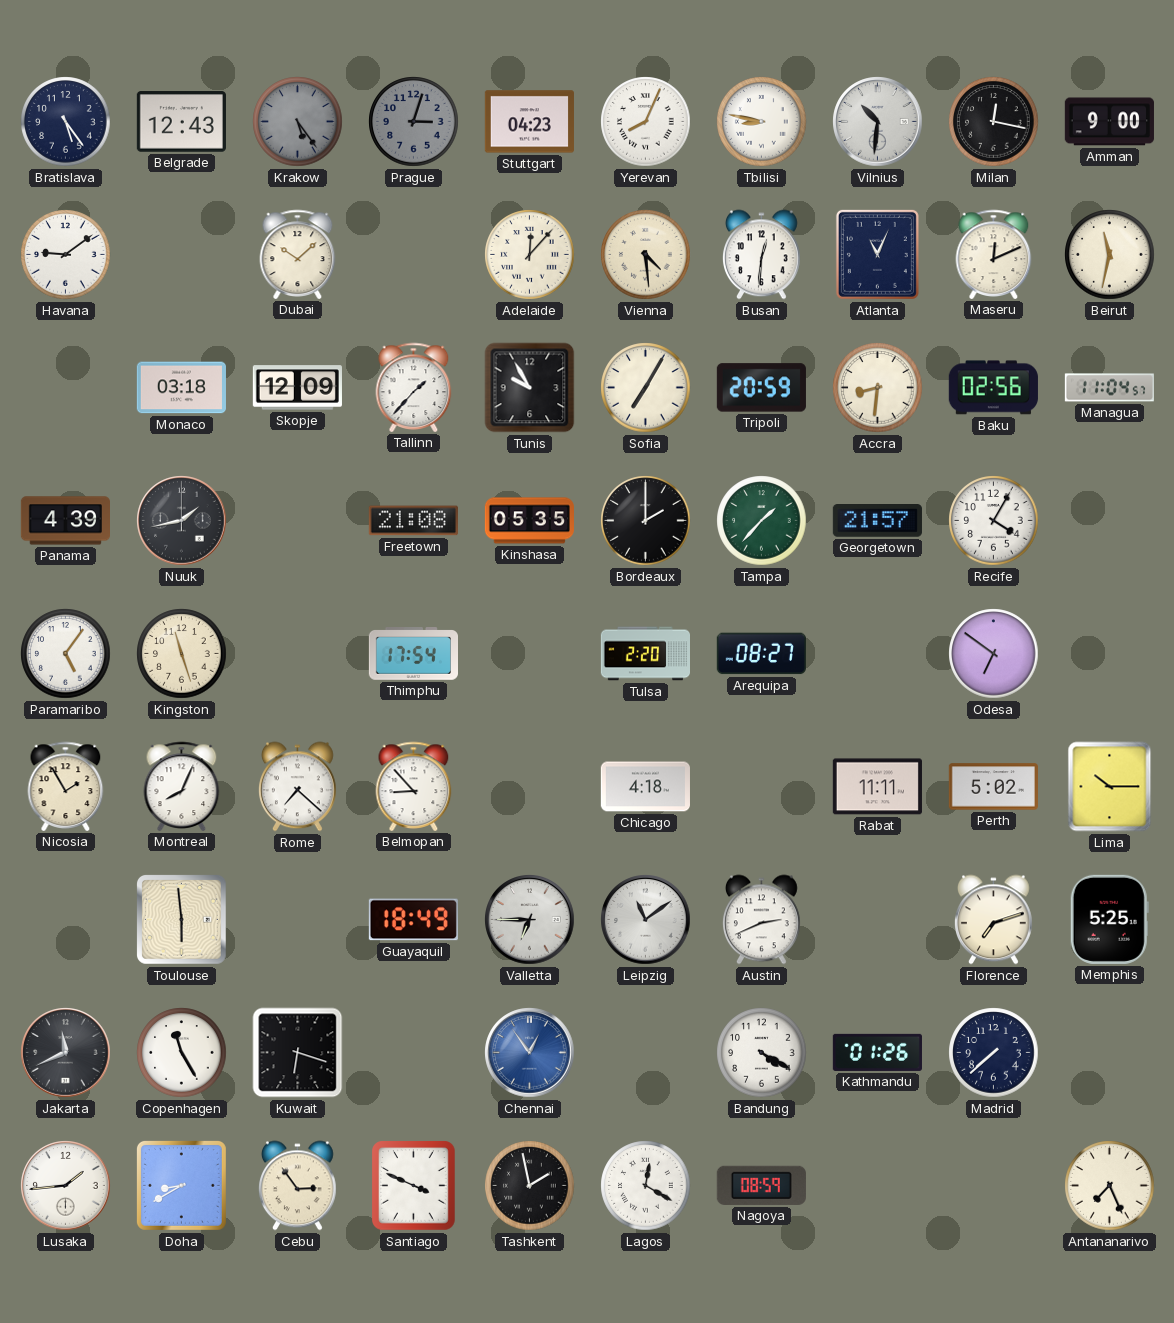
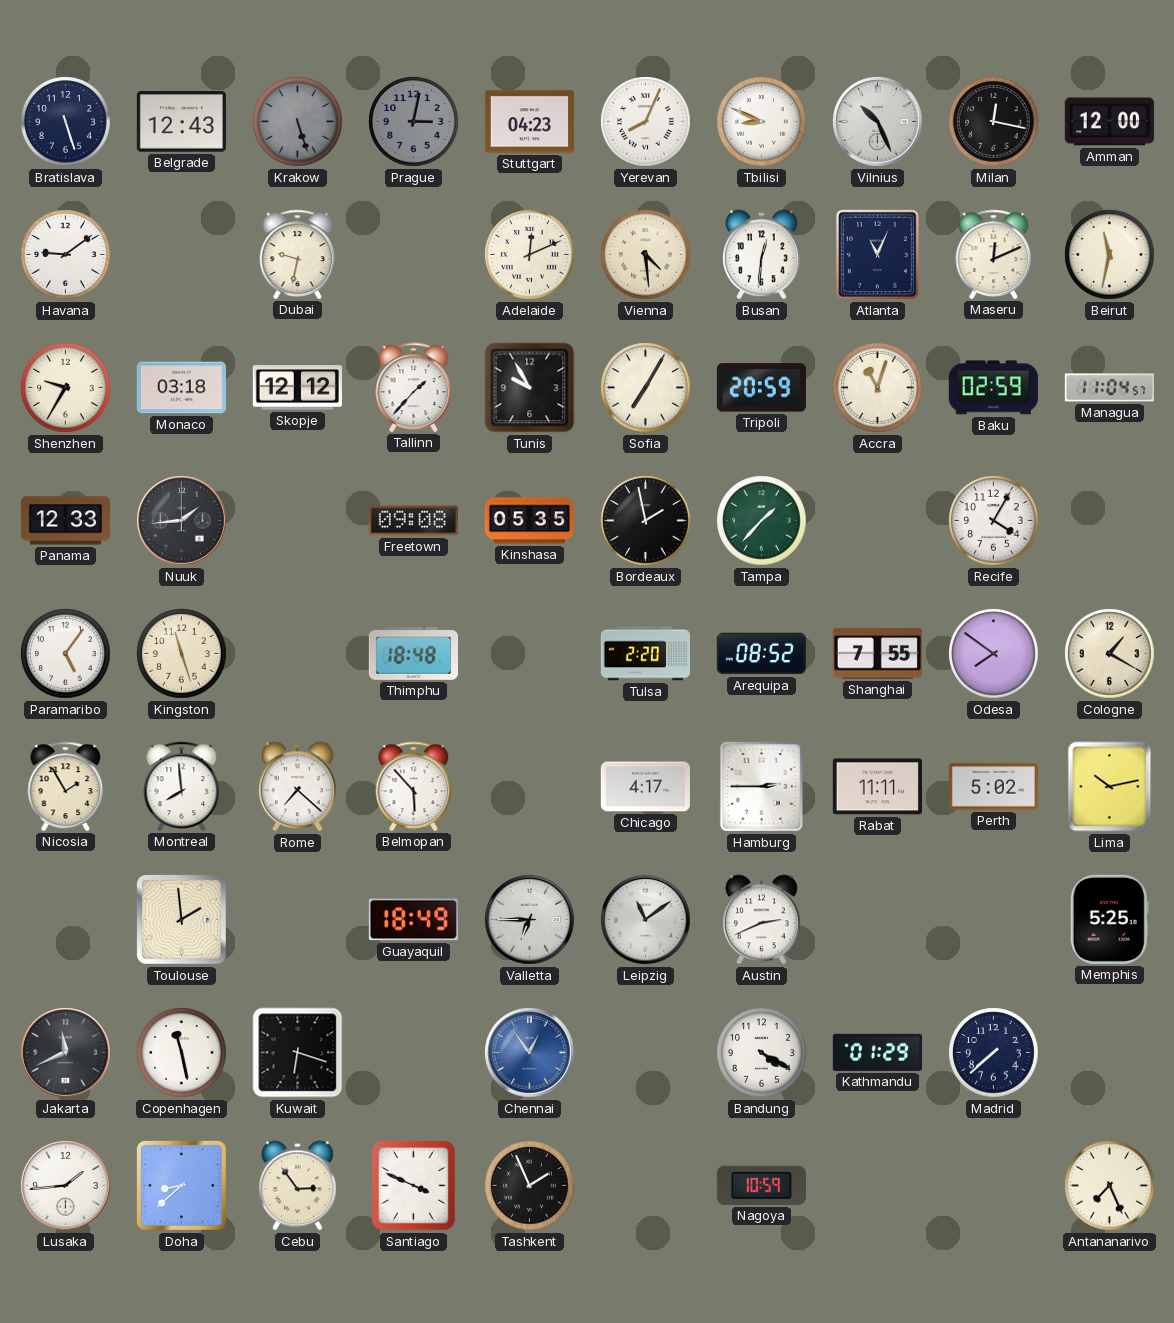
Bratislava: 5:24 -> 5:27 (66, 122)
Krakow: 5:24 -> 5:27 (298, 122)
Prague: 3:03 -> 3:02 (414, 122)
Tbilisi: 8:47 -> 8:49 (762, 122)
Vilnius: 10:31 -> 10:26 (878, 122)
Amman: 9:00 -> 12:00 (1109, 122)
Dubai: 10:08 -> 9:32 (298, 254)
Adelaide: 12:07 -> 12:11 (530, 255)
Shenzhen: none -> 9:35 (66, 388)
Skopje: 12:09 -> 12:12 (297, 388)
Accra: 8:31 -> 11:03 (878, 388)
Baku: 02:56 -> 02:59 (993, 388)
Panama: 4:39 -> 12:33 (65, 521)
Nuuk: 1:43 -> 1:44 (182, 521)
Freetown: 21:08 -> 09:08 (413, 521)
Bordeaux: 2:00 -> 1:58 (646, 521)
Georgetown: 21:57 -> none (877, 521)
Thimphu: 17:54 -> 18:48 (413, 654)
Arequipa: 08:27 -> 08:52 (761, 654)
Shanghai: none -> 7:55 (877, 654)
Odesa: 6:51 -> 7:51 (994, 654)
Cologne: none -> 1:20 (1110, 654)
Montreal: 8:04 -> 7:59 (182, 786)
Belmopan: 8:53 -> 5:53 (414, 786)
Chicago: 4:18 -> 4:17 (645, 787)
Hamburg: none -> 2:45 (761, 786)
Lima: 10:15 -> 10:13 (1110, 787)
Toulouse: 5:59 -> 1:59 (181, 919)
Florence: 7:12 -> none (993, 920)
Copenhagen: 11:25 -> 11:28 (182, 1053)
Kathmandu: 01:26 -> 01:29 (877, 1052)
Doha: 8:40 -> 8:38 (181, 1185)
Tashkent: 1:58 -> 1:56 (530, 1186)
Lagos: 12:20 -> none (646, 1186)
Nagoya: 08:59 -> 10:59 (761, 1185)
